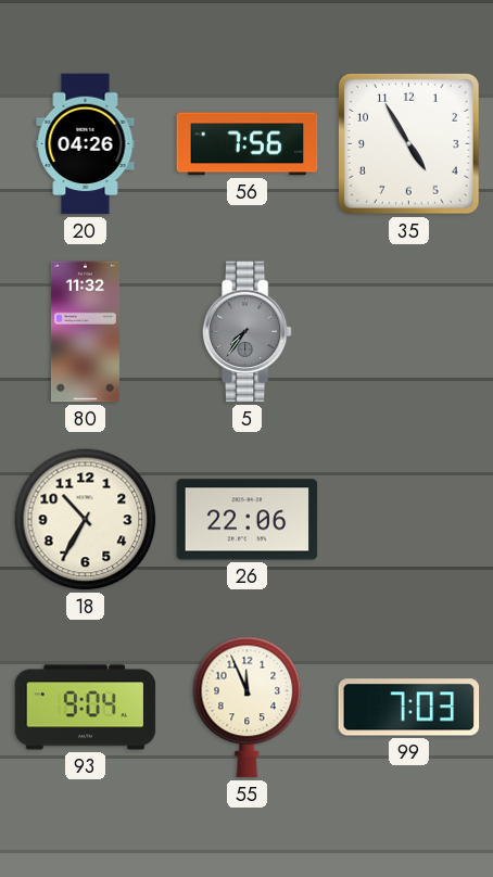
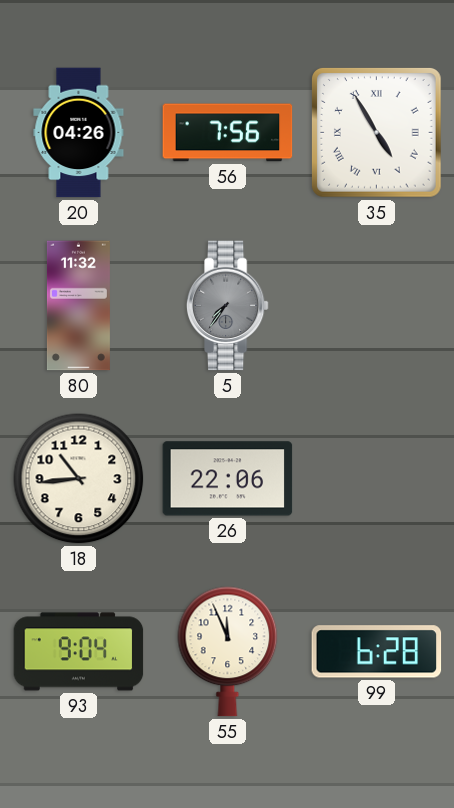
35 numerals: Arabic -> Roman (377, 133)
18: 10:35 -> 10:44 (79, 479)
99: 7:03 -> 6:28 (377, 652)
